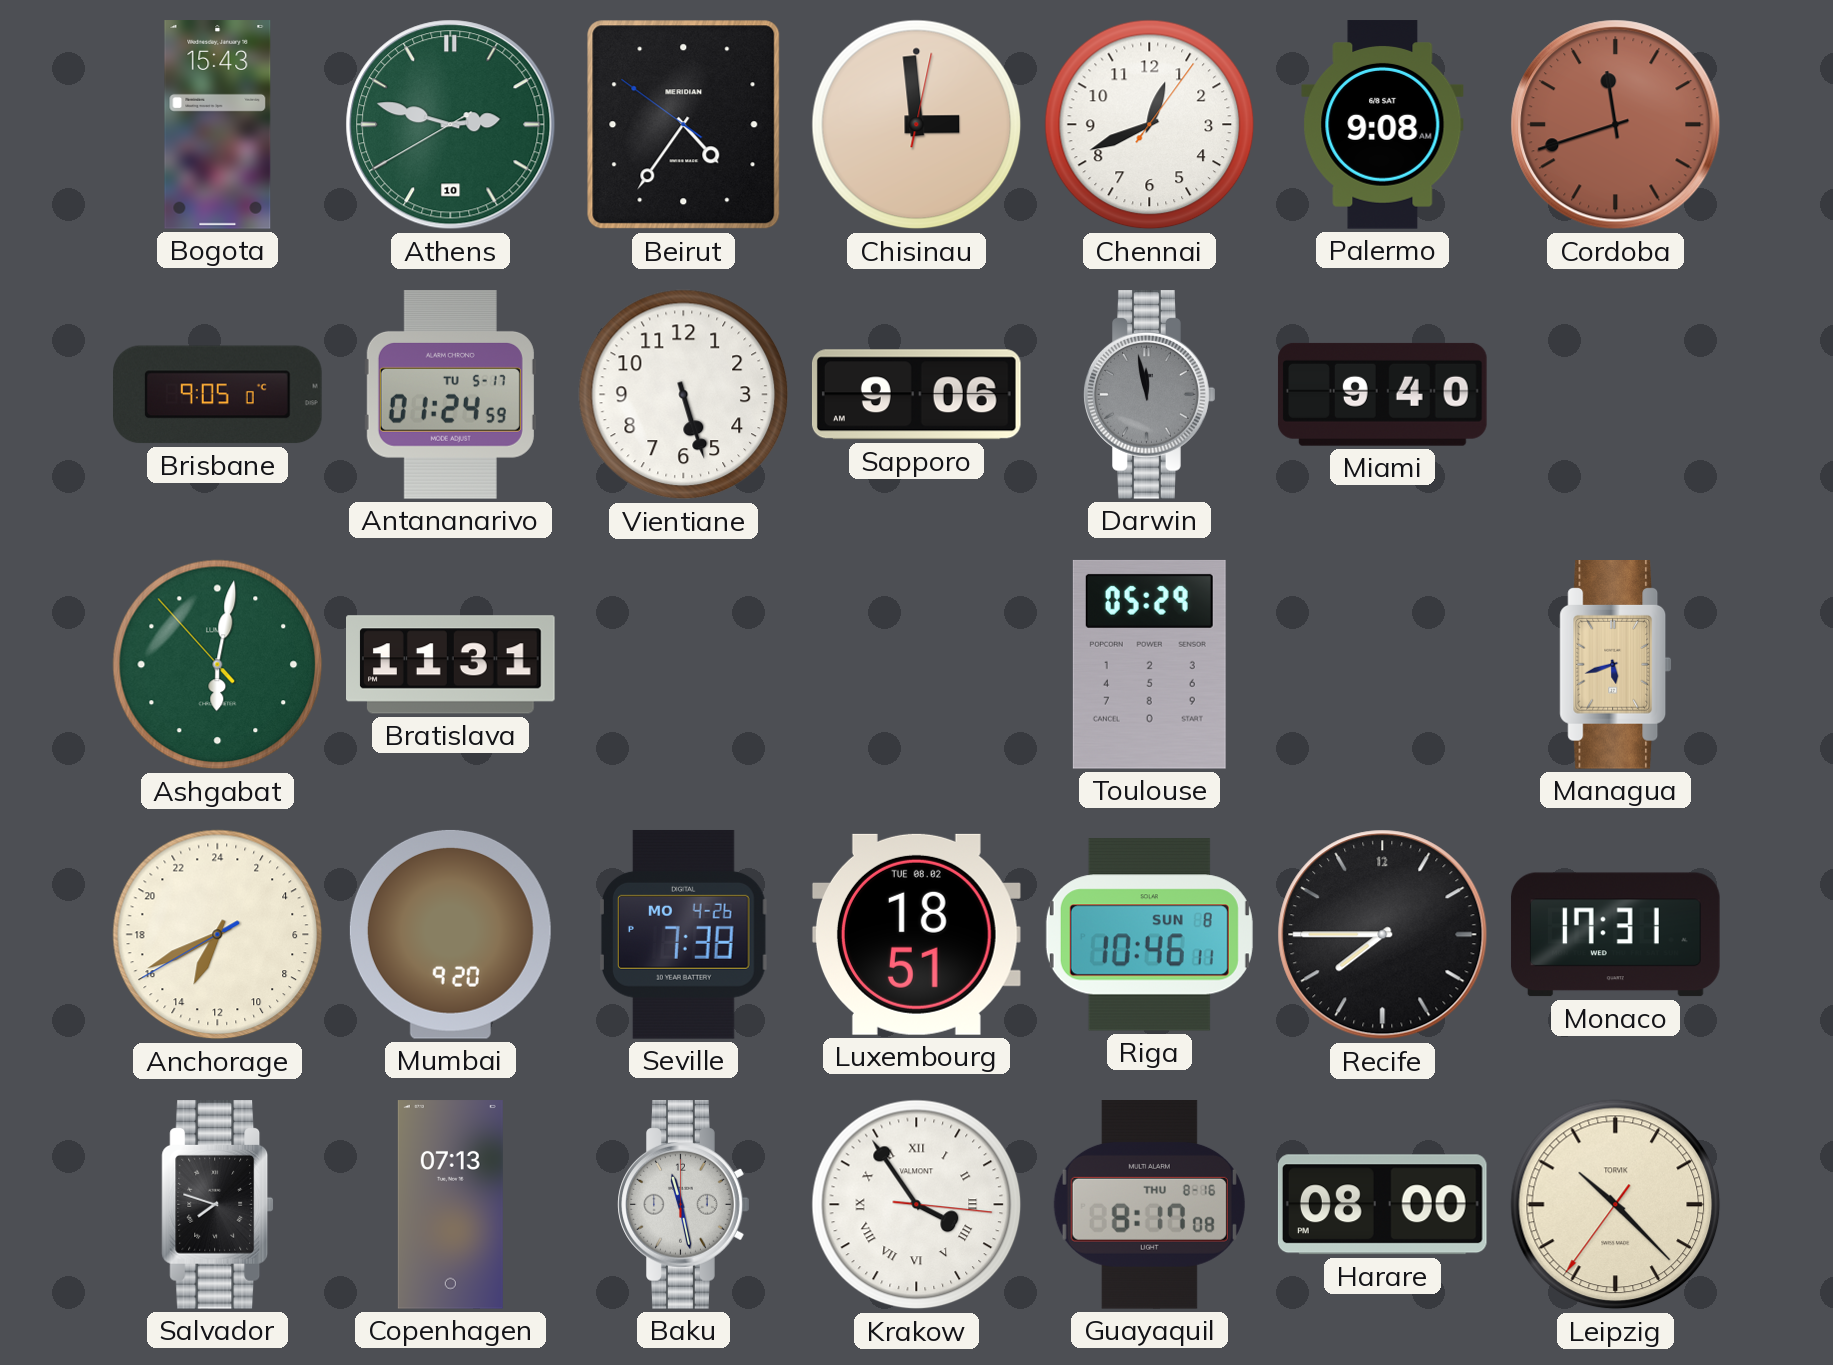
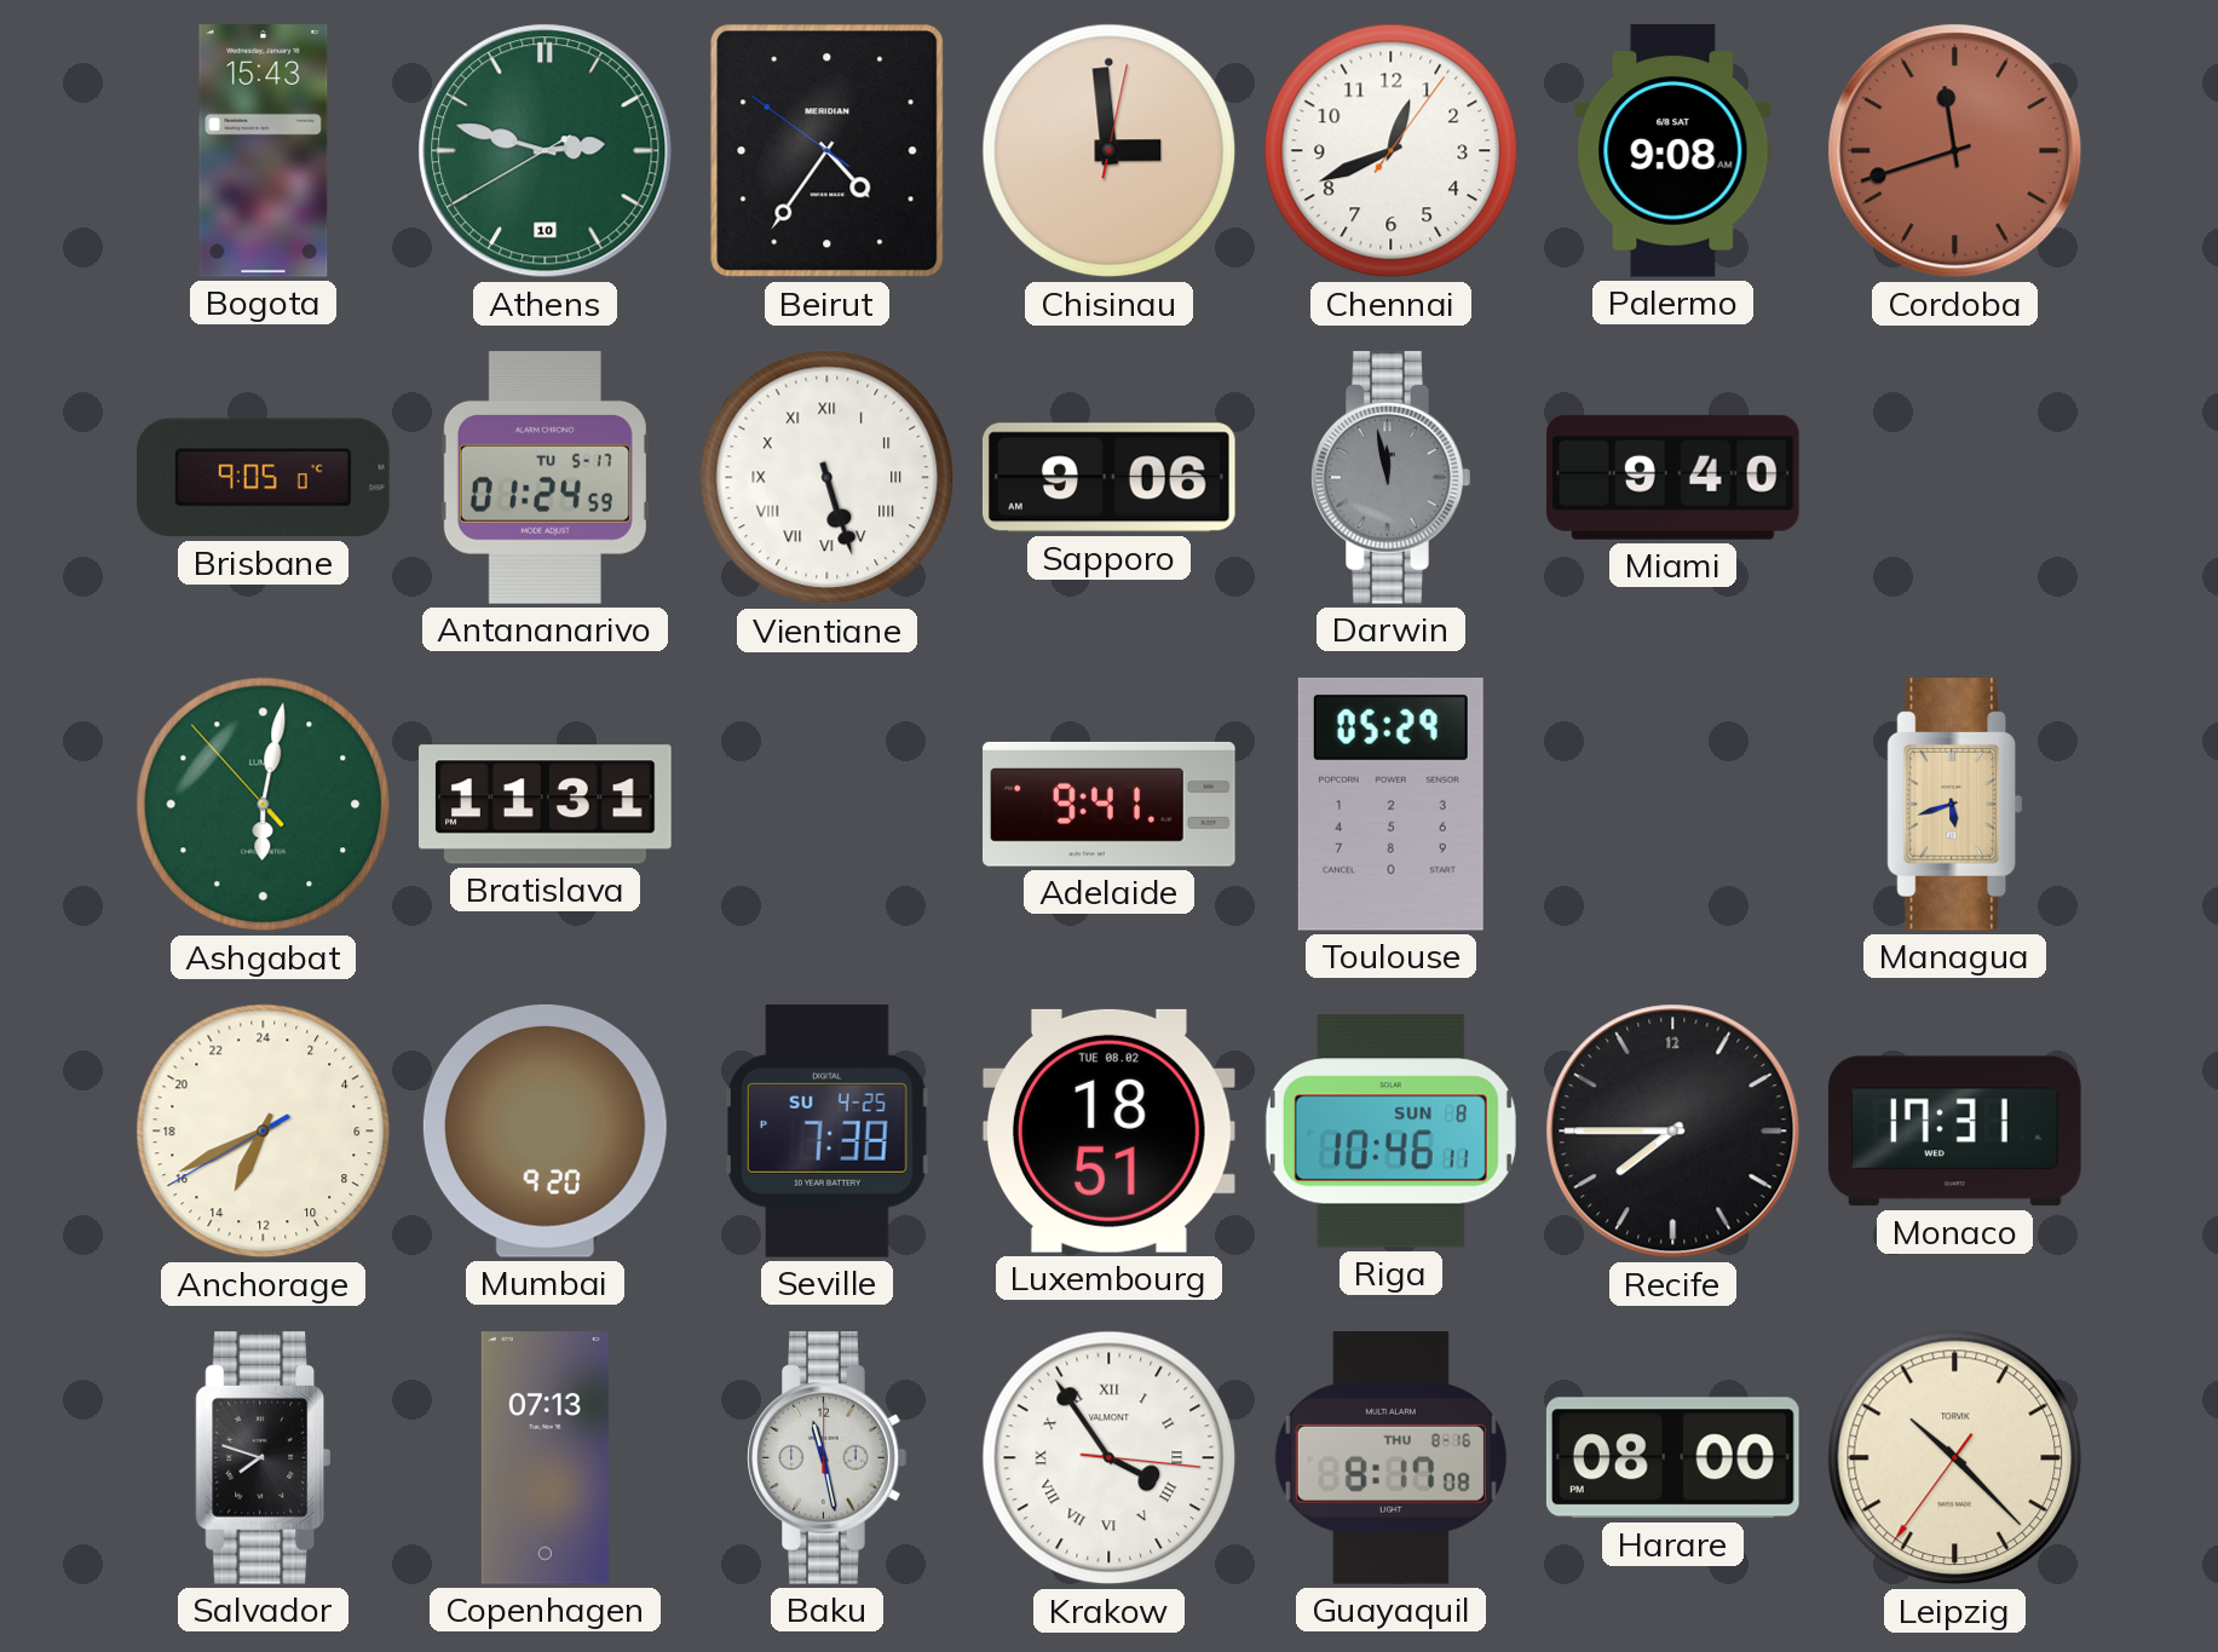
Vientiane numerals: Arabic -> Roman (828, 478)
Adelaide: none -> 9:41 (1110, 804)
Seville date: MO 4-26 -> SU 4-25 (828, 1130)
